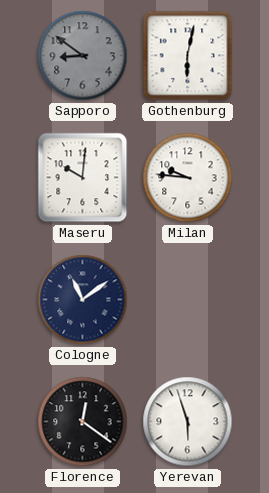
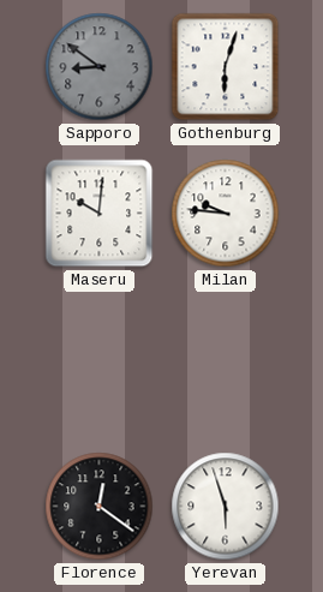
Gothenburg: 6:02 -> 6:03 (226, 67)
Cologne: 11:09 -> none (83, 300)
